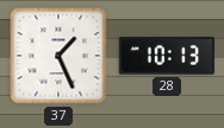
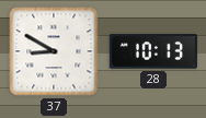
37: 1:26 -> 8:50 (54, 51)
